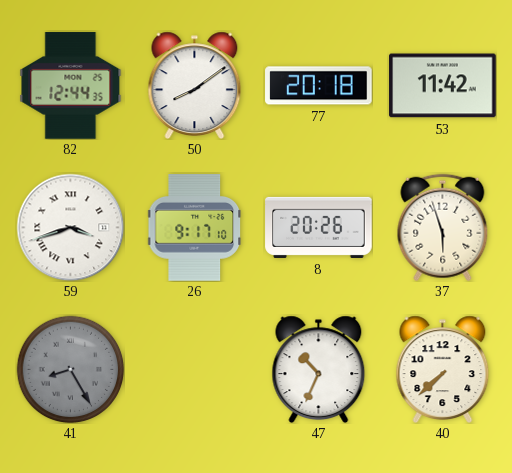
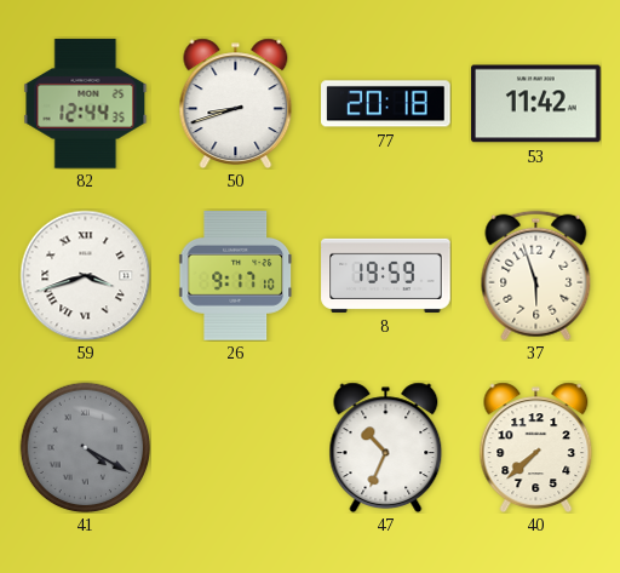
50: 8:09 -> 8:42 (236, 103)
8: 20:26 -> 19:59 (386, 275)
41: 8:25 -> 4:20 (85, 447)
